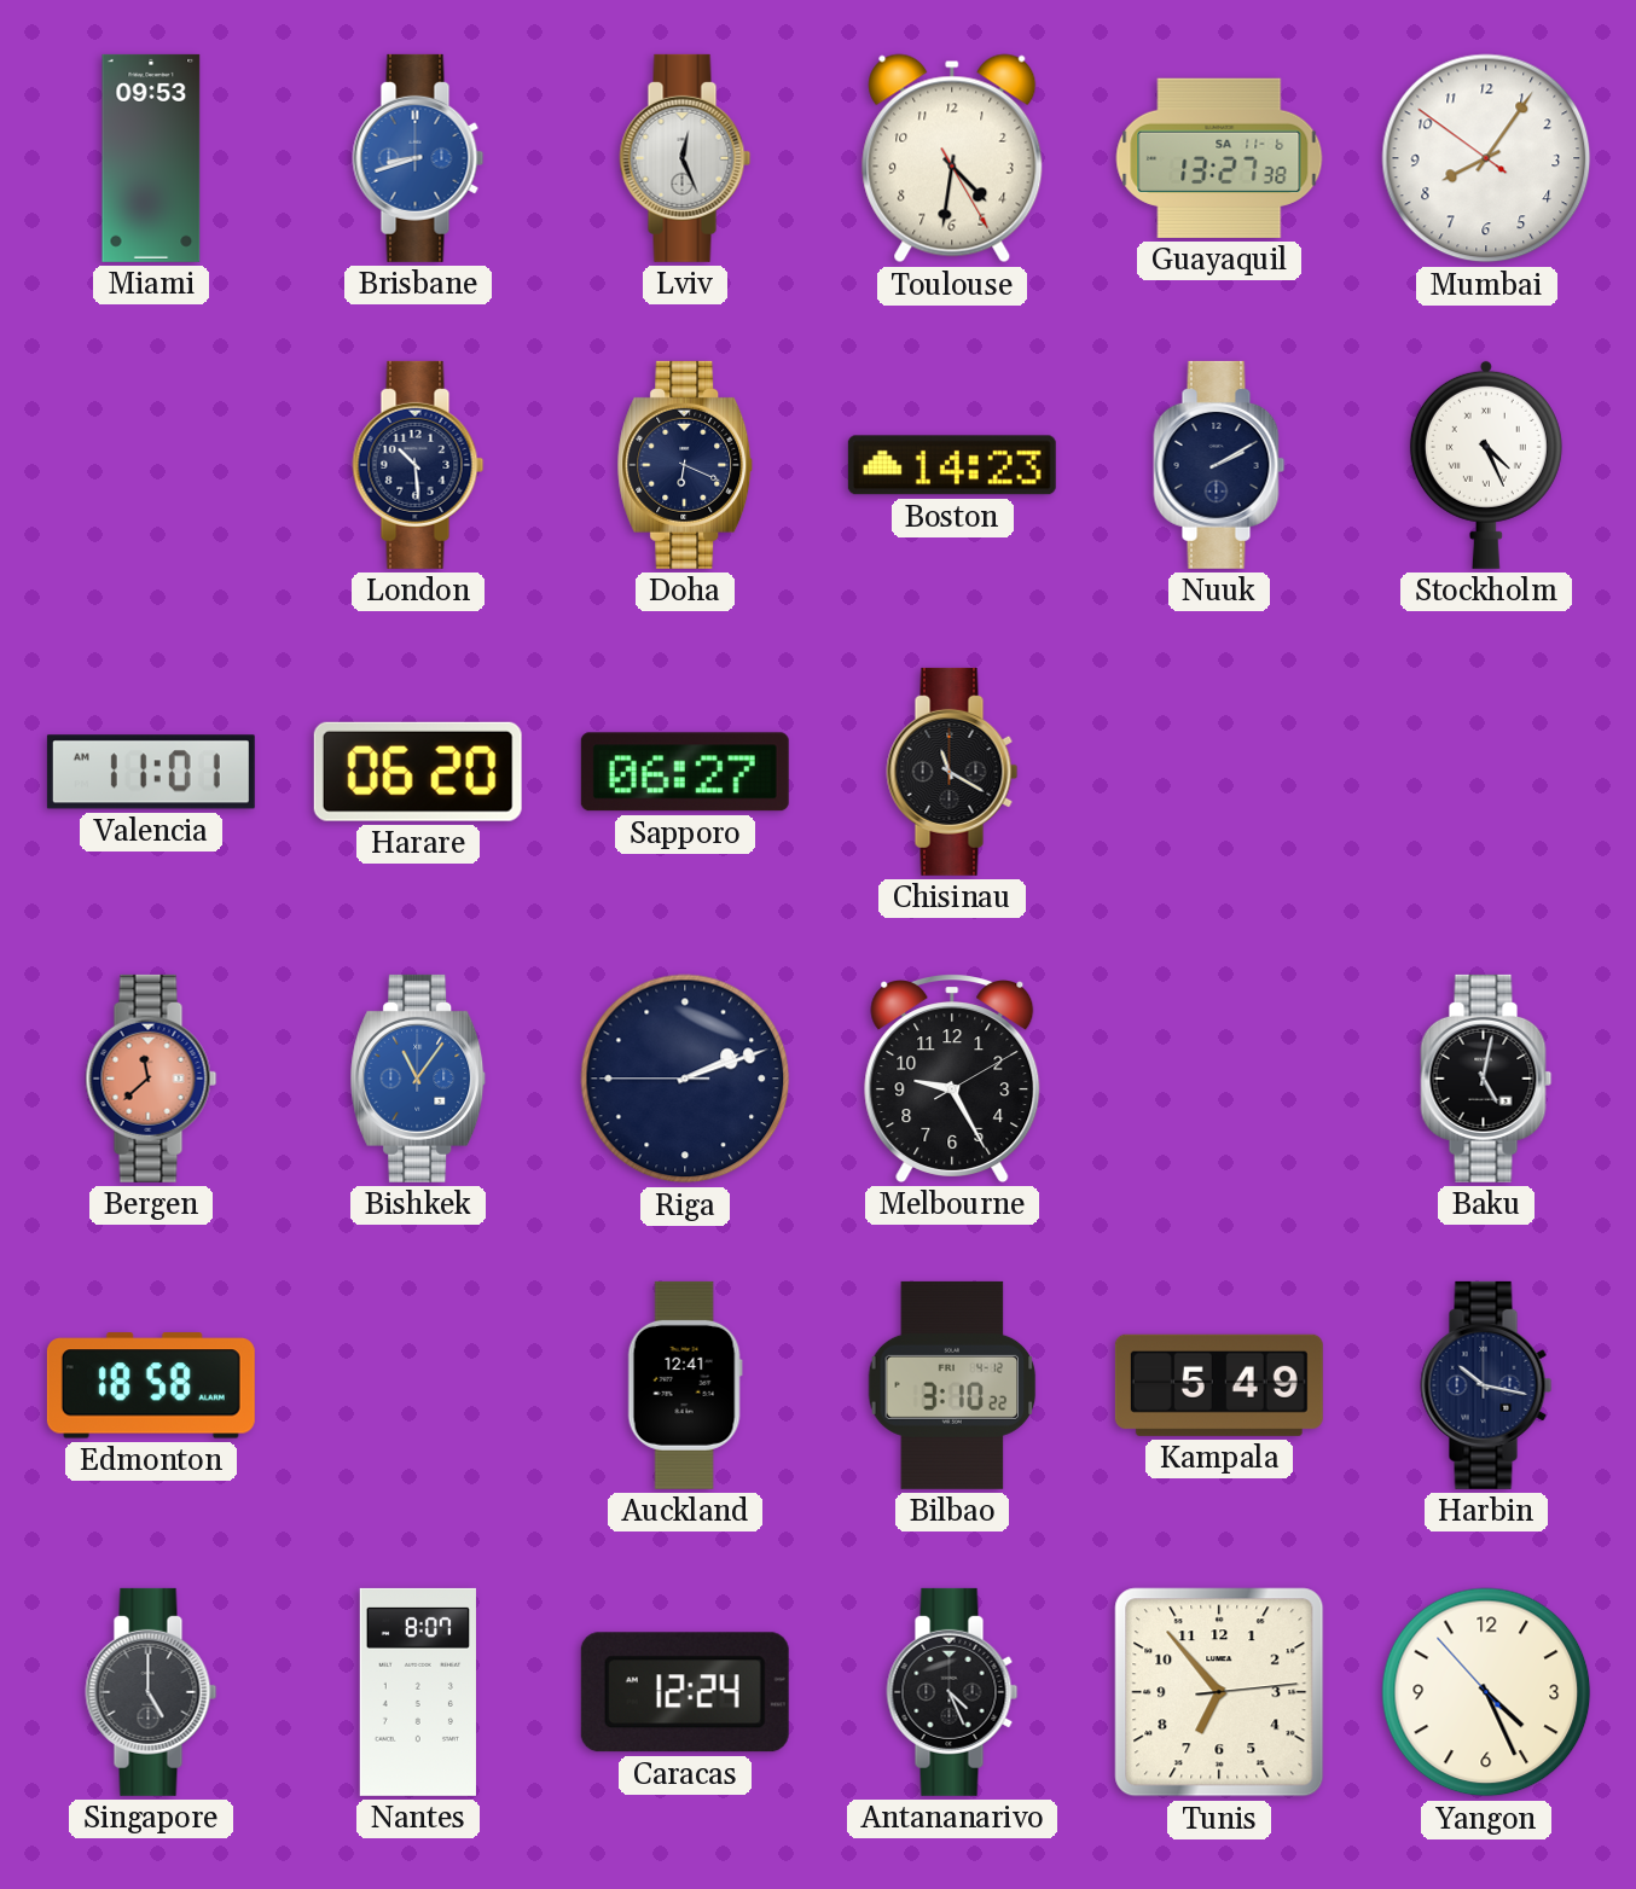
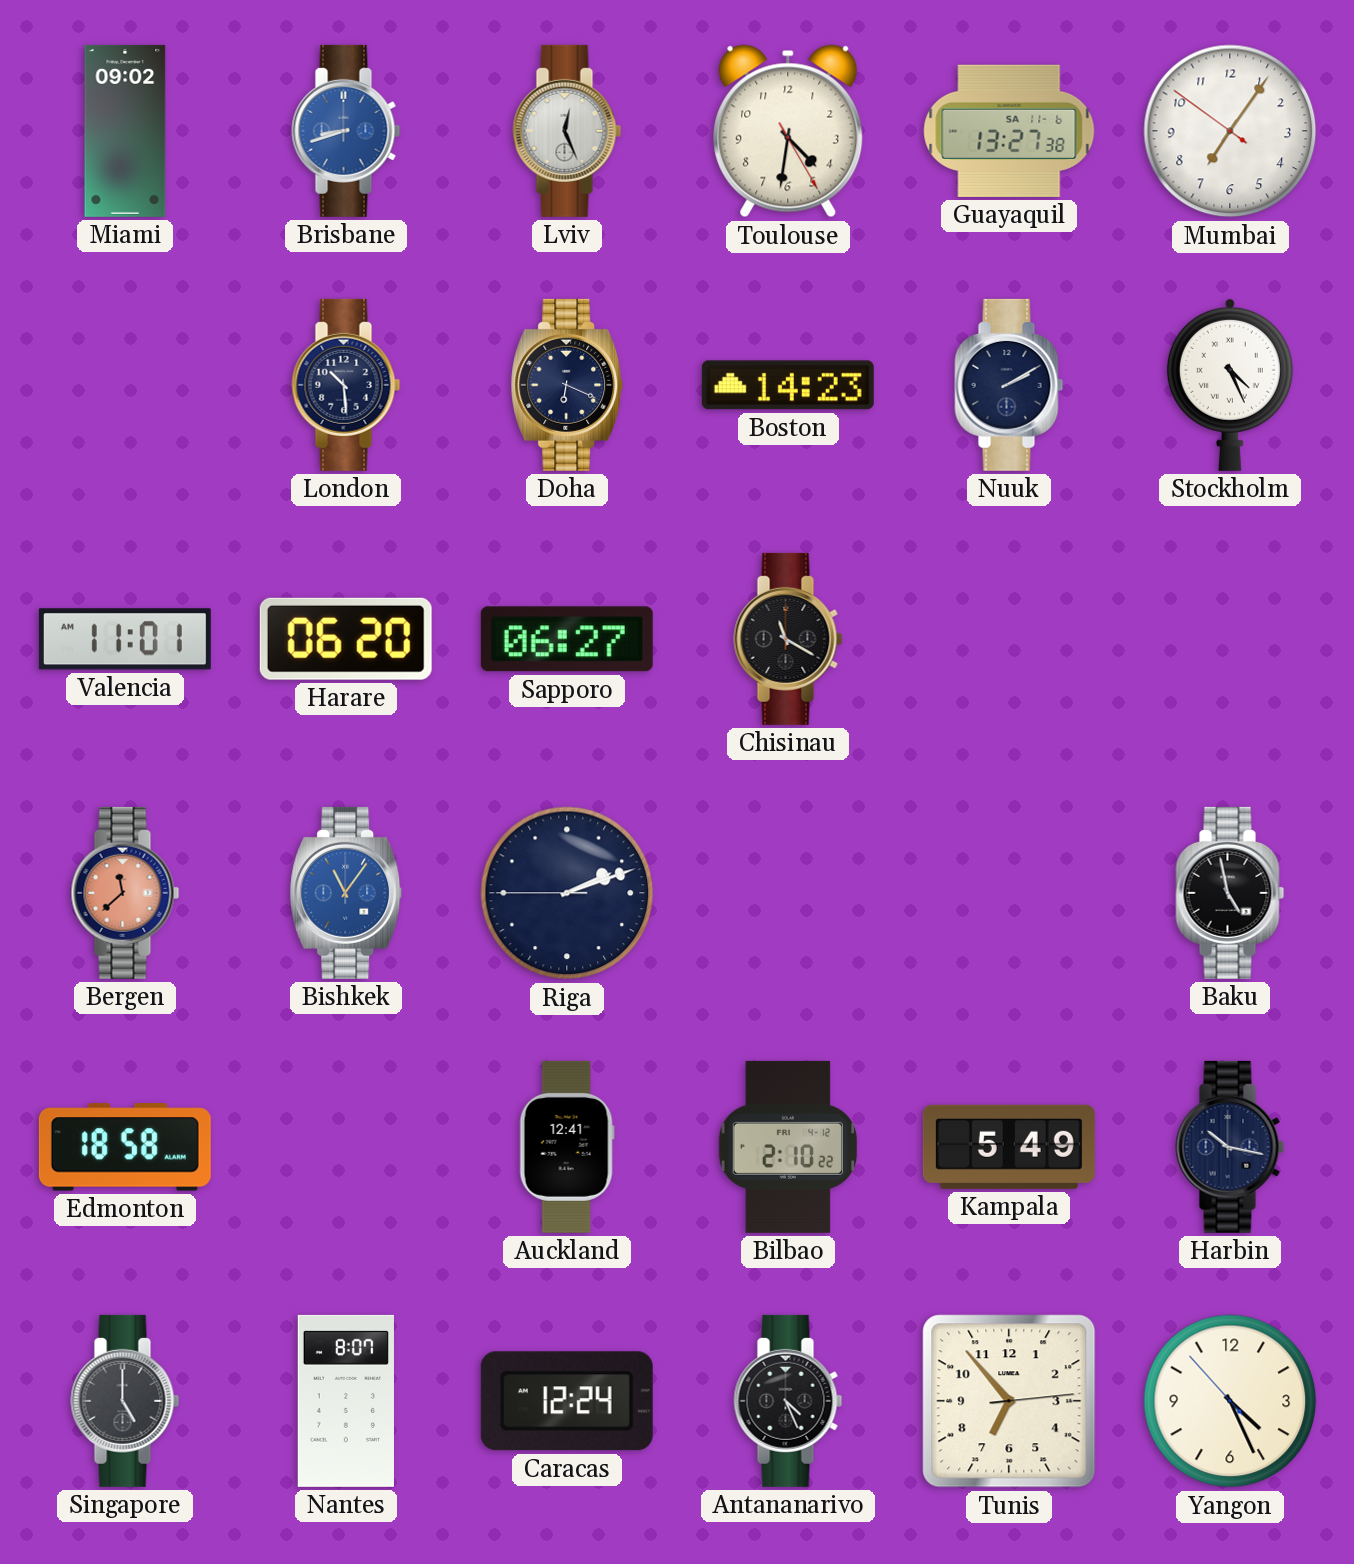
Miami: 09:53 -> 09:02 (125, 131)
Mumbai: 8:05 -> 7:05 (1230, 131)
Melbourne: 9:25 -> none (952, 1079)
Baku: 5:02 -> 4:58 (1230, 893)
Bilbao: 3:10 -> 2:10 (788, 1147)
